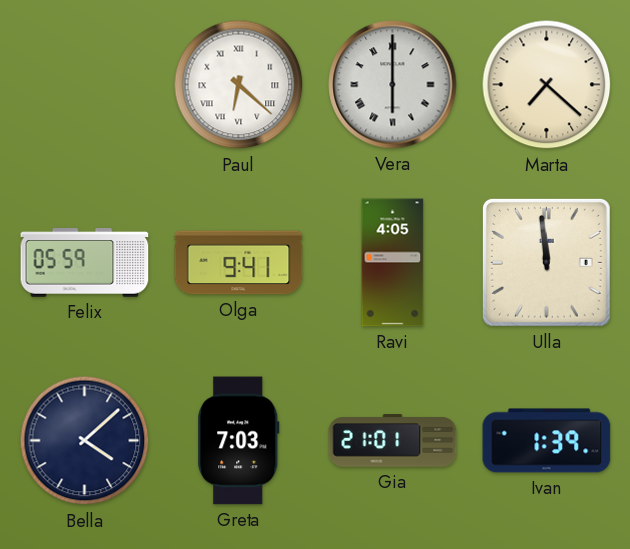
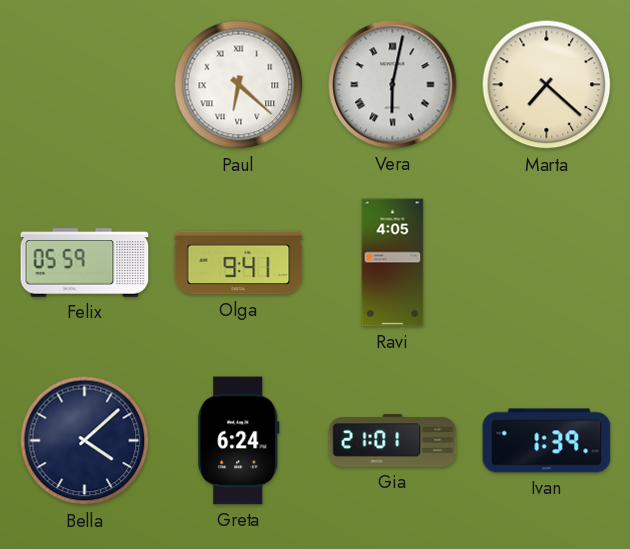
Vera: 6:00 -> 6:02 (393, 85)
Ulla: 11:59 -> none (546, 262)
Greta: 7:03 -> 6:24 (239, 441)
